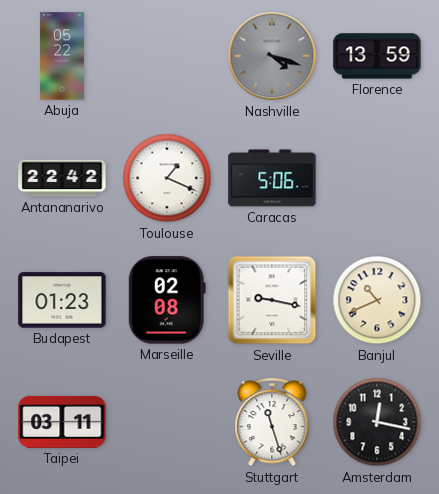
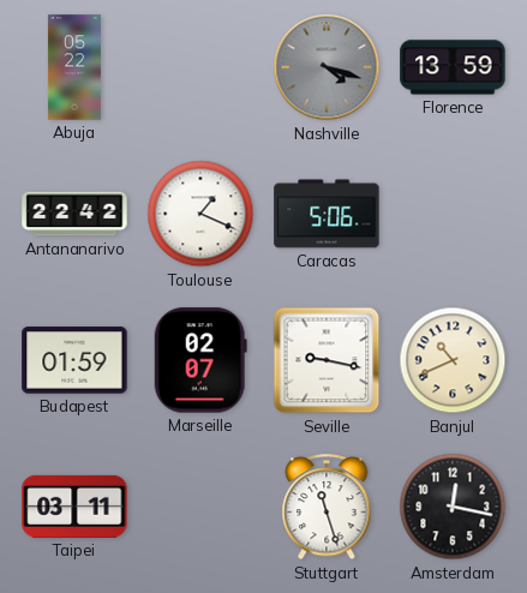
Budapest: 01:23 -> 01:59 (74, 360)
Marseille: 02:08 -> 02:07 (200, 360)
